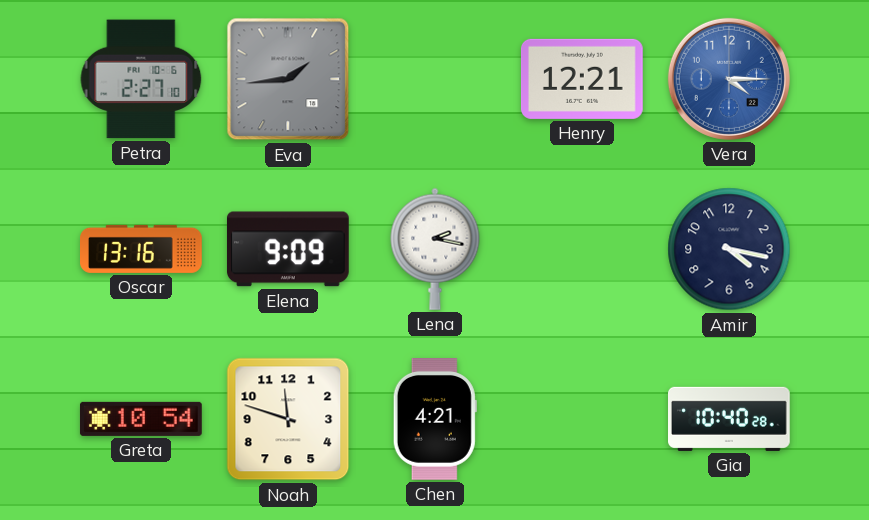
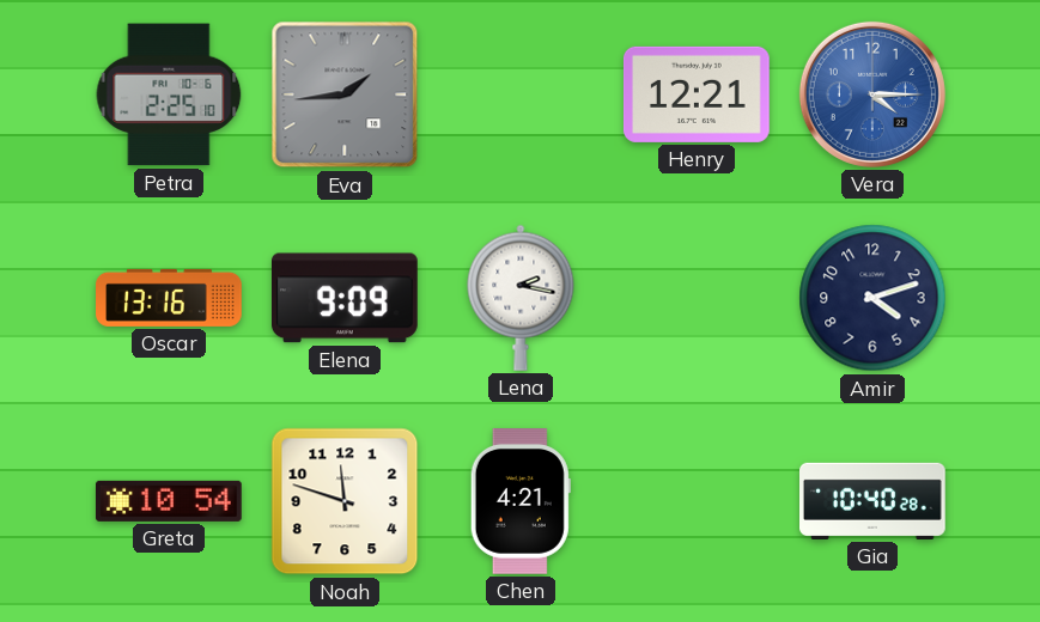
Petra: 2:27 -> 2:25 (169, 94)
Amir: 4:17 -> 4:12 (872, 298)
